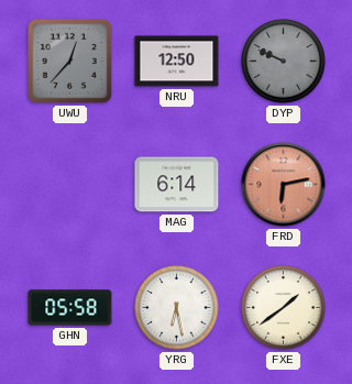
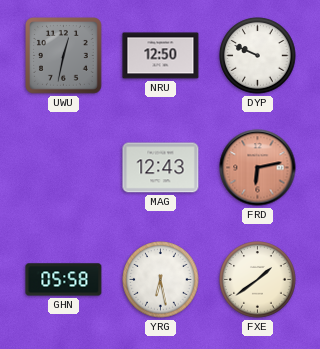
UWU: 12:37 -> 12:32 (64, 56)
DYP dial: grey -> white (258, 56)
MAG: 6:14 -> 12:43 (161, 168)
